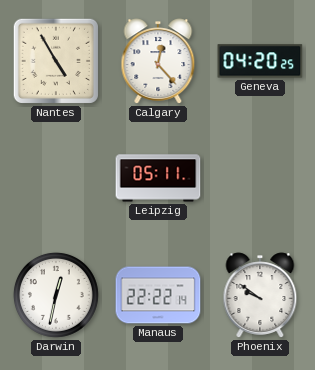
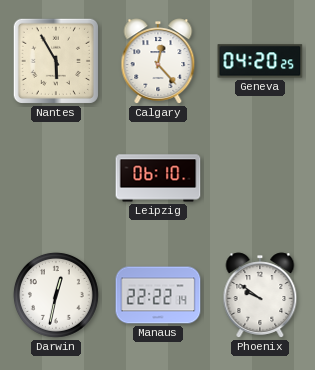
Nantes: 4:55 -> 5:55 (56, 61)
Leipzig: 05:11 -> 06:10 (158, 178)
